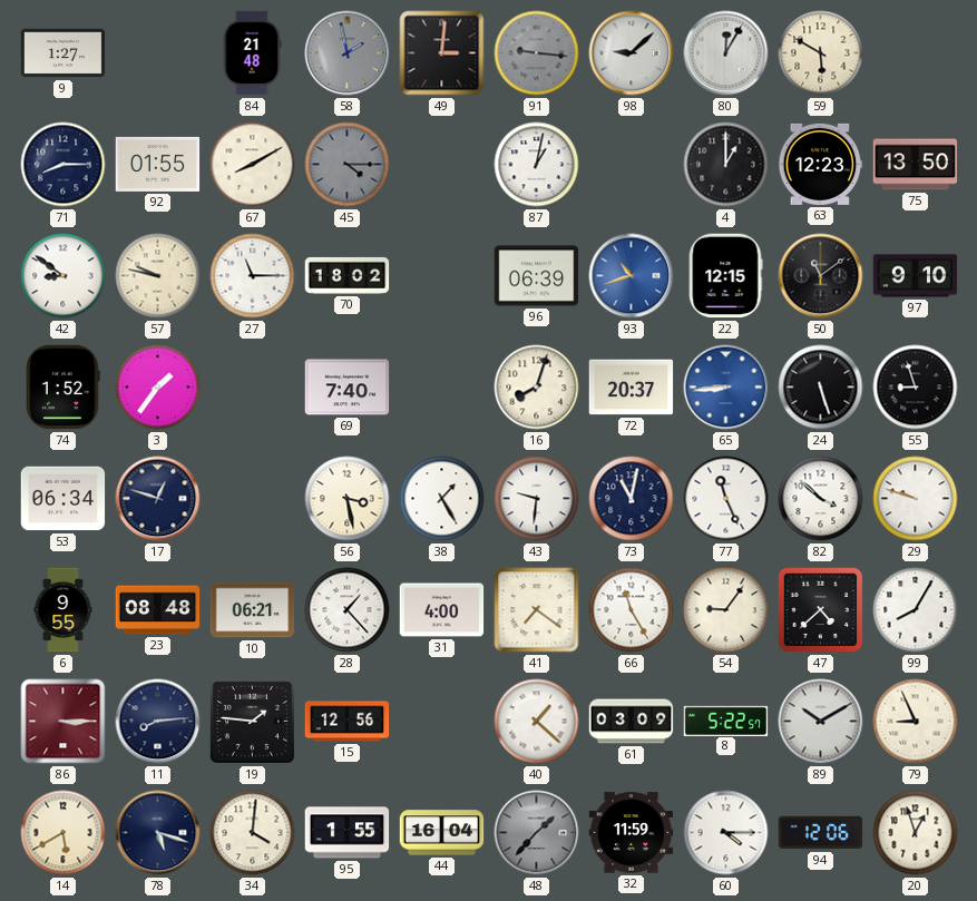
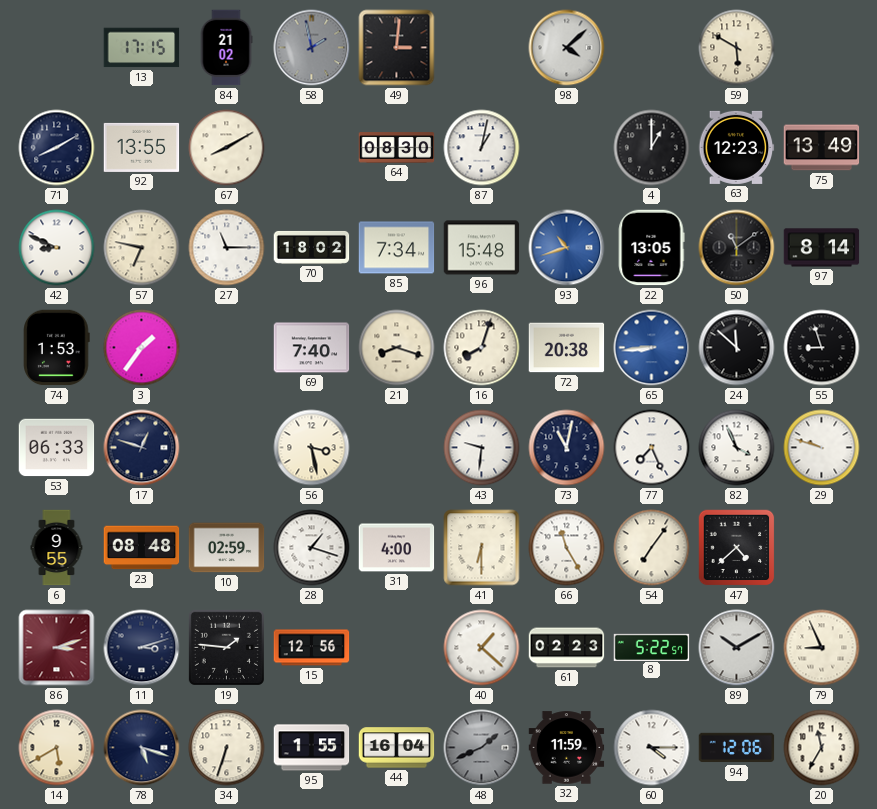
9: 1:27 -> none (63, 53)
13: none -> 17:15 (142, 48)
84: 21:48 -> 21:02 (226, 48)
91: 9:16 -> none (537, 53)
98: 9:08 -> 4:08 (567, 48)
80: 12:05 -> none (726, 53)
71: 8:15 -> 8:10 (57, 148)
92: 01:55 -> 13:55 (142, 147)
45: 4:15 -> none (348, 165)
64: none -> 08:30 (397, 148)
75: 13:50 -> 13:49 (822, 148)
42: 8:51 -> 8:49 (57, 248)
57: 9:47 -> 6:47 (142, 248)
85: none -> 7:34 (397, 248)
96: 06:39 -> 15:48 (482, 248)
22: 12:15 -> 13:05 (651, 248)
97: 9:10 -> 8:14 (822, 248)
74: 1:52 -> 1:53 (57, 348)
21: none -> 8:18 (397, 348)
72: 20:37 -> 20:38 (567, 348)
24: 5:27 -> 11:52 (737, 348)
53: 06:34 -> 06:33 (57, 448)
38: 1:25 -> none (442, 499)
77: 11:26 -> 7:26 (652, 448)
82: 3:52 -> 3:56 (737, 448)
10: 06:21 -> 02:59 (227, 548)
28: 1:23 -> 1:18 (312, 548)
41: 7:21 -> 6:30 (482, 548)
54: 9:06 -> 7:06 (652, 548)
99: 8:05 -> none (916, 610)
86: 3:15 -> 3:12 (57, 648)
11: 8:14 -> 3:12 (142, 648)
61: 03:09 -> 02:23 (567, 648)
34: 4:01 -> 6:33 (227, 748)
48: 1:37 -> 1:41 (482, 748)
20: 12:57 -> 11:35 (822, 748)
